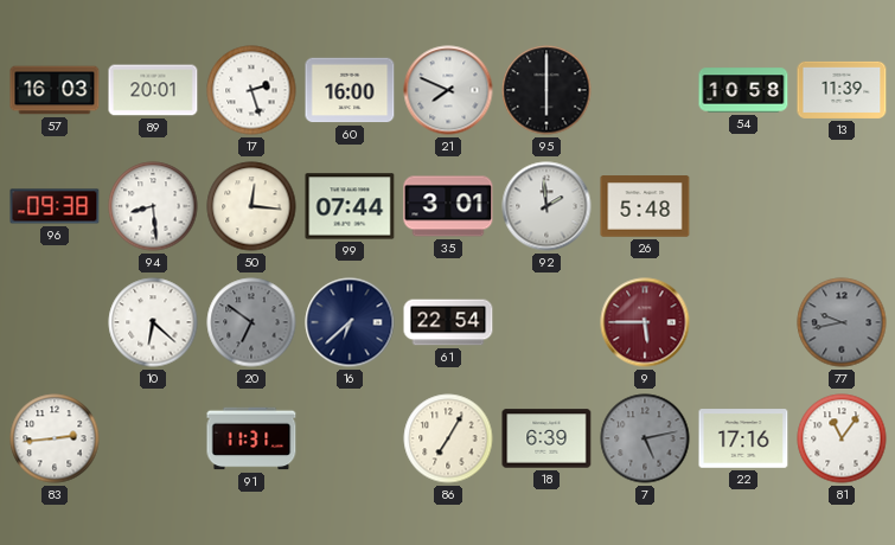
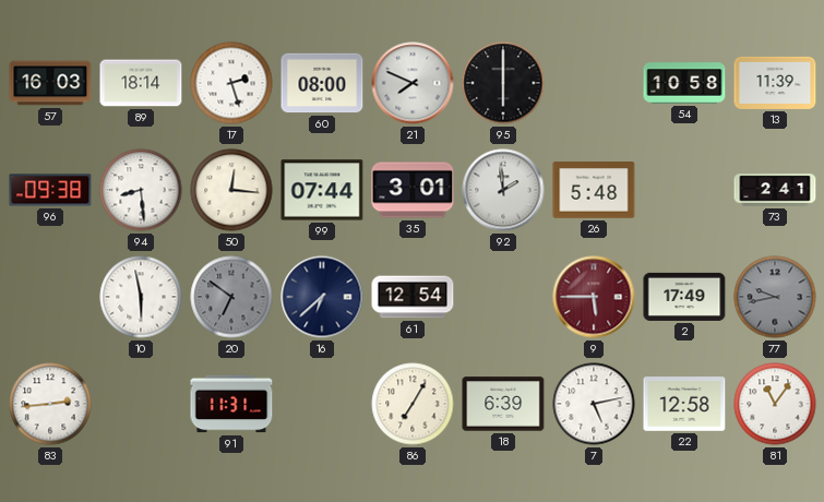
89: 20:01 -> 18:14 (141, 83)
60: 16:00 -> 08:00 (322, 83)
73: none -> 2:41 (775, 190)
10: 6:22 -> 5:58 (141, 297)
61: 22:54 -> 12:54 (413, 297)
2: none -> 17:49 (684, 297)
7 dial: grey -> white (594, 404)
22: 17:16 -> 12:58 (684, 404)
